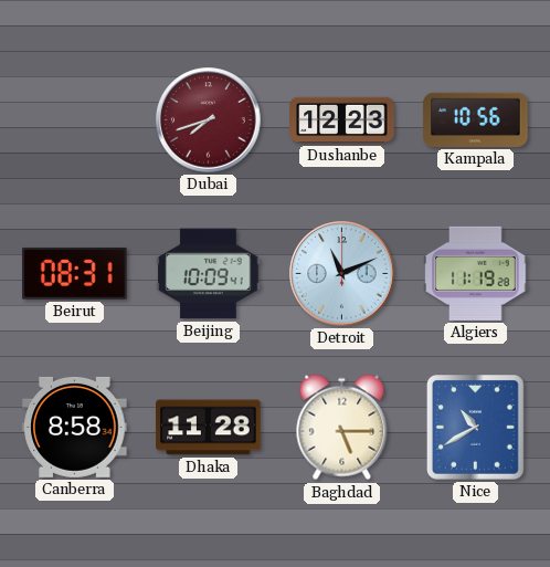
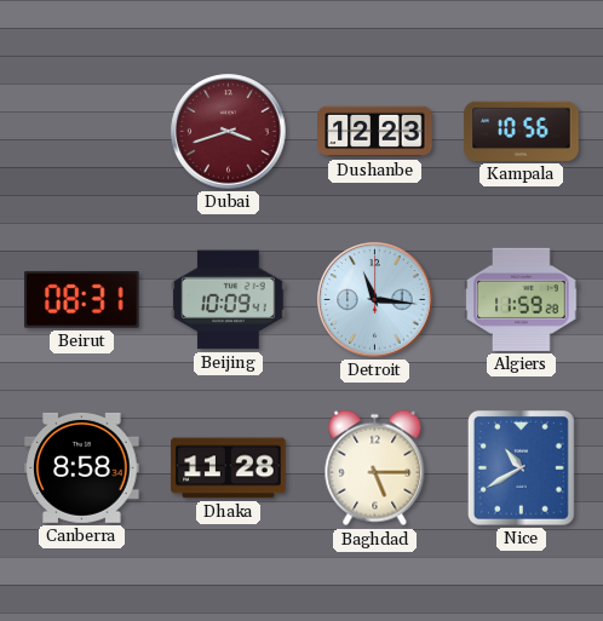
Dubai: 7:42 -> 3:42 (229, 132)
Detroit: 11:11 -> 11:16 (375, 300)
Algiers: 11:19 -> 11:59 (522, 299)
